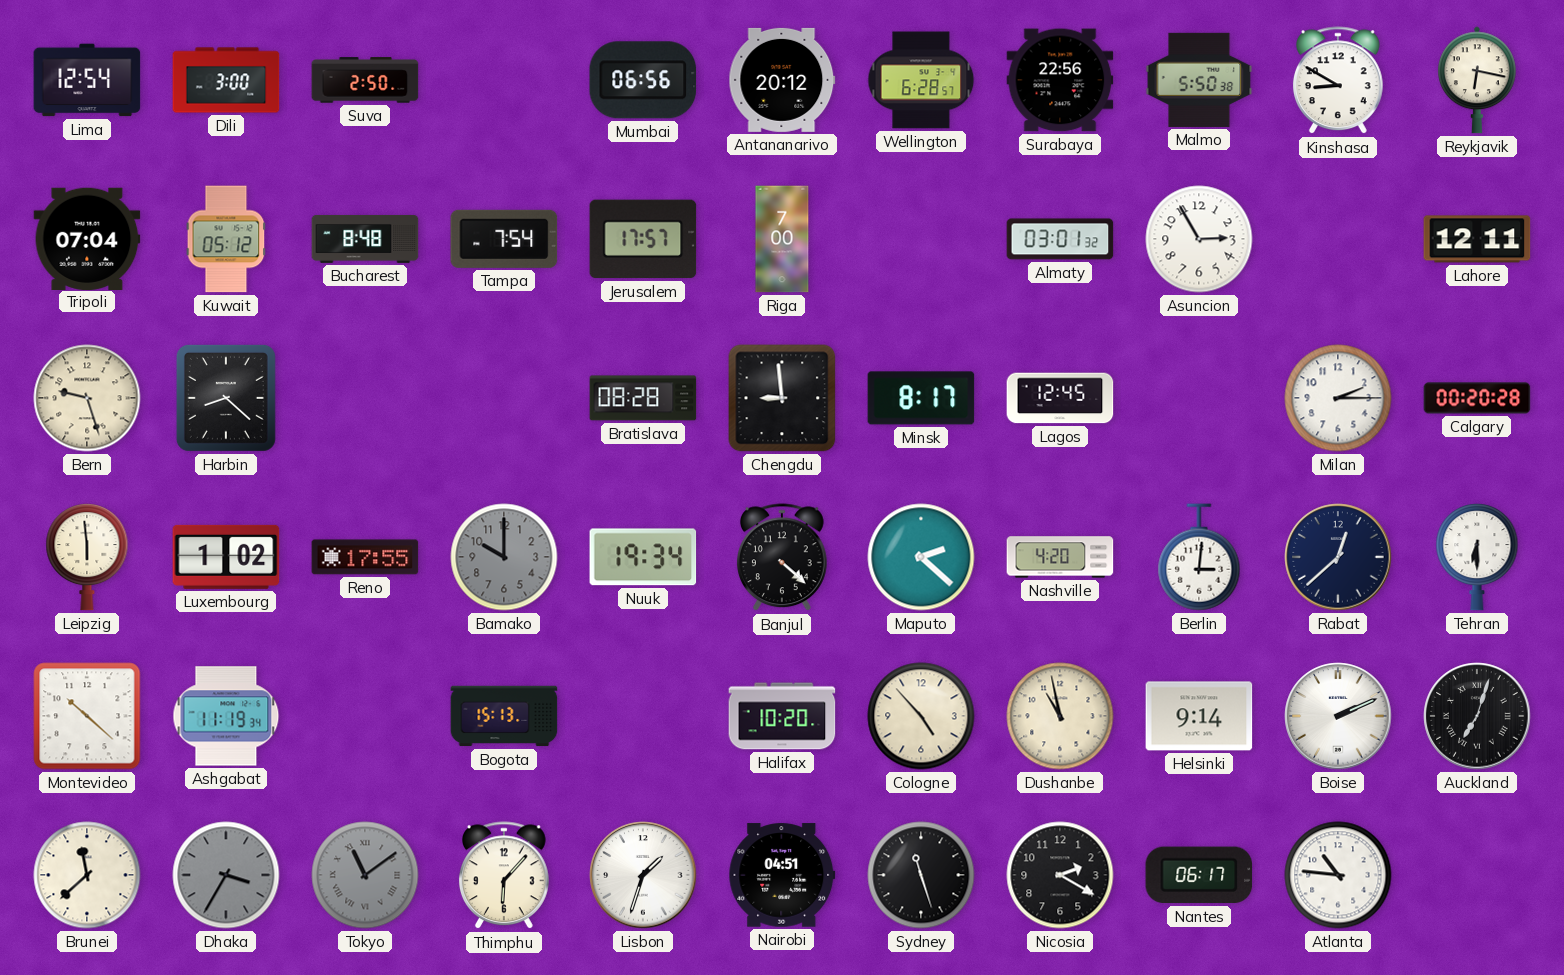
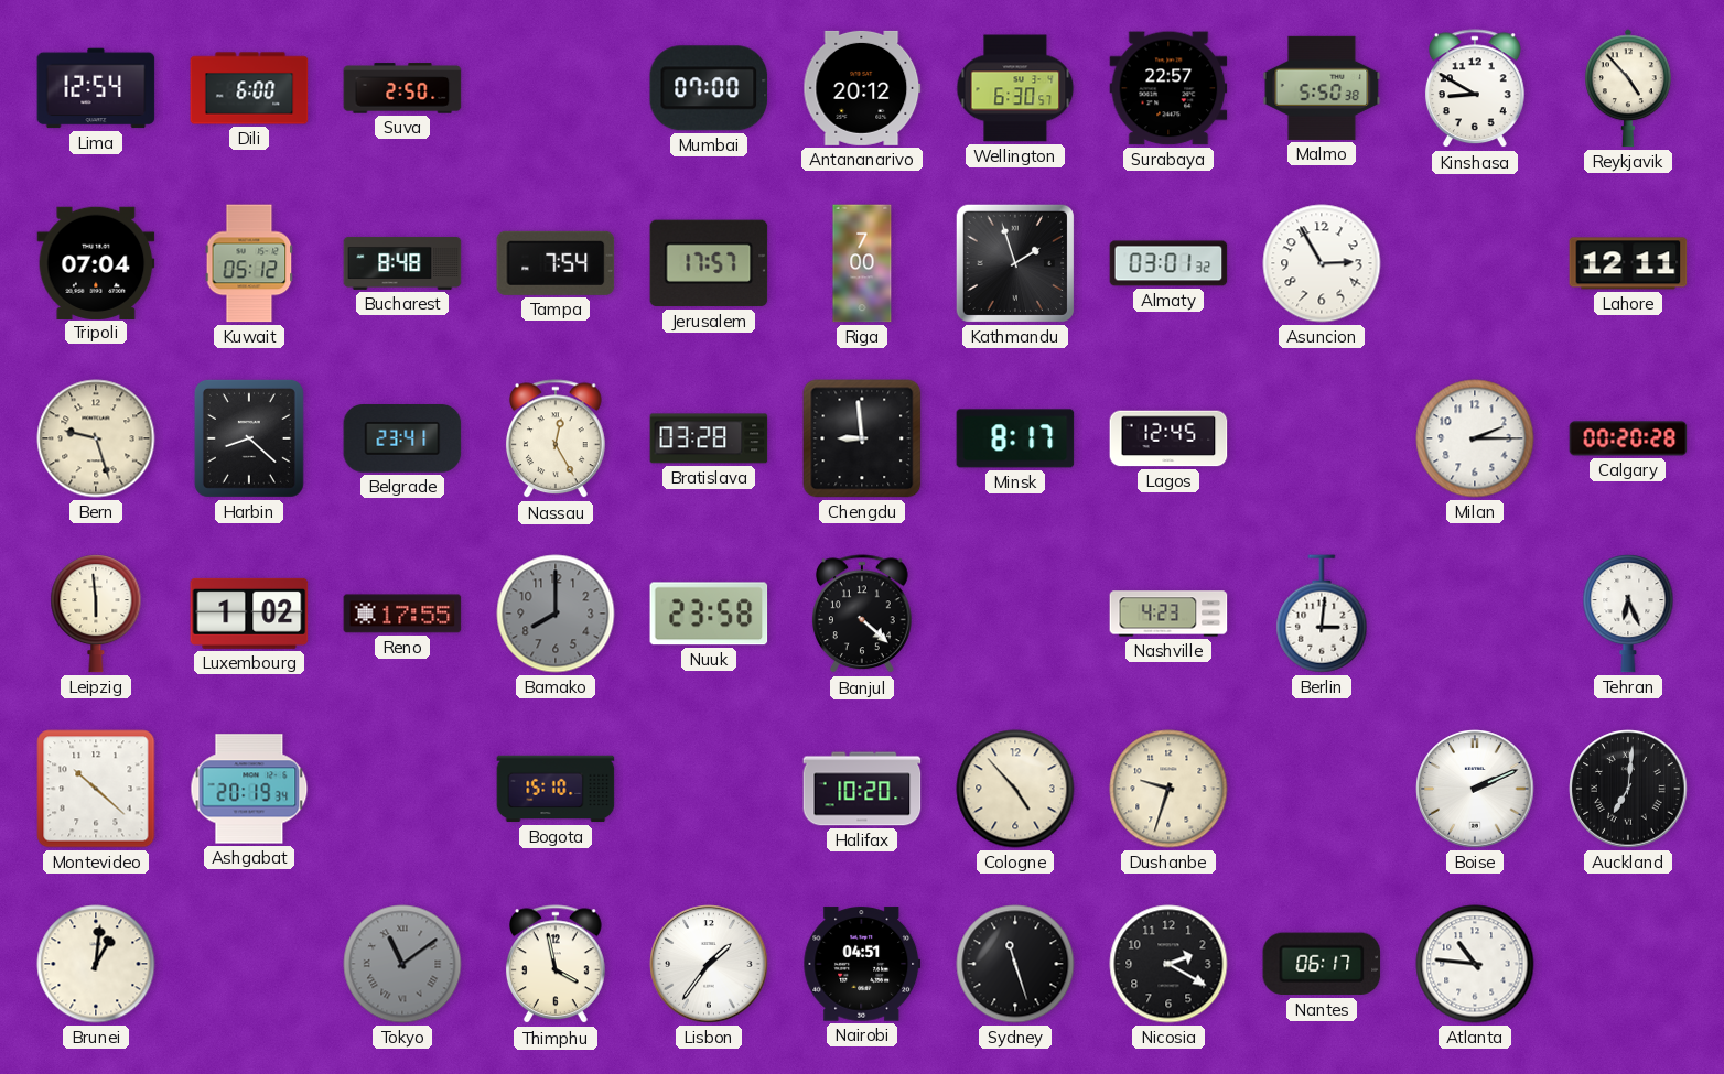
Dili: 3:00 -> 6:00 (249, 88)
Mumbai: 06:56 -> 07:00 (709, 88)
Wellington: 6:28 -> 6:30 (1015, 88)
Surabaya: 22:56 -> 22:57 (1168, 88)
Reykjavik: 6:17 -> 4:53 (1628, 88)
Kathmandu: none -> 1:57 (1015, 263)
Belgrade: none -> 23:41 (402, 440)
Nassau: none -> 12:25 (556, 440)
Bratislava: 08:28 -> 03:28 (709, 438)
Bamako: 10:00 -> 8:00 (556, 614)
Nuuk: 19:34 -> 23:58 (709, 614)
Maputo: 2:22 -> none (921, 557)
Nashville: 4:20 -> 4:23 (1168, 614)
Rabat: 12:38 -> none (1338, 557)
Tehran: 6:30 -> 6:26 (1628, 615)
Ashgabat: 11:19 -> 20:19 (249, 789)
Bogota: 15:13 -> 15:10 (556, 789)
Dushanbe: 10:58 -> 9:33 (1168, 789)
Helsinki: 9:14 -> none (1199, 716)
Auckland: 7:03 -> 7:01 (1628, 789)
Brunei: 11:38 -> 1:01 (96, 964)
Dhaka: 3:35 -> none (226, 875)
Thimphu: 6:07 -> 3:58 (556, 965)
Lisbon: 1:33 -> 1:36 (709, 964)
